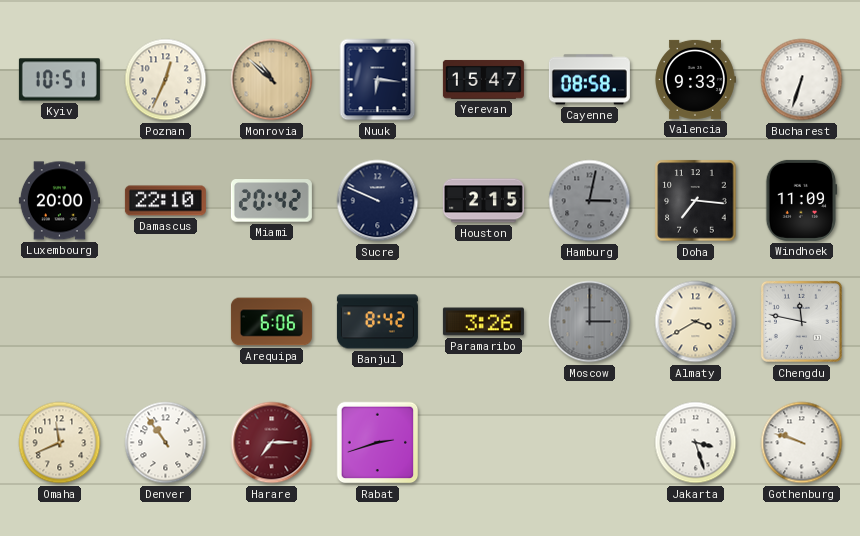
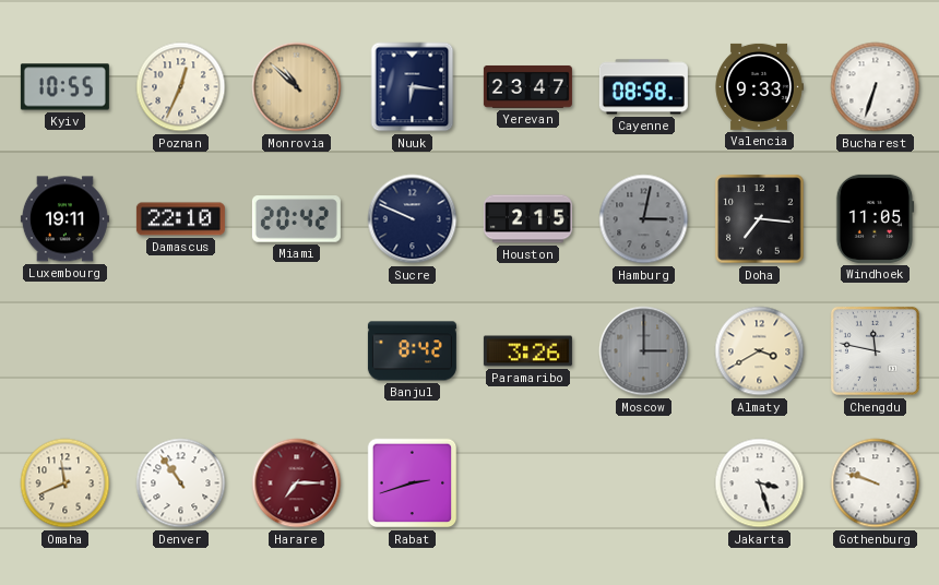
Kyiv: 10:51 -> 10:55 (64, 87)
Yerevan: 15:47 -> 23:47 (527, 86)
Luxembourg: 20:00 -> 19:11 (64, 219)
Windhoek: 11:09 -> 11:05 (875, 218)
Arequipa: 6:06 -> none (271, 322)
